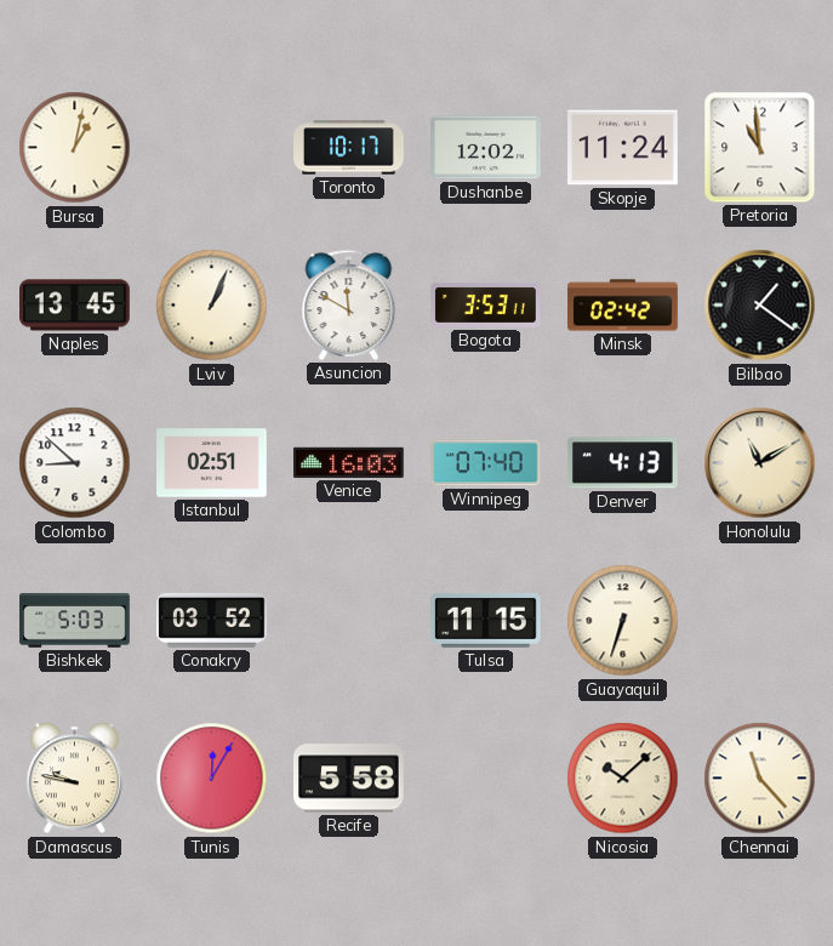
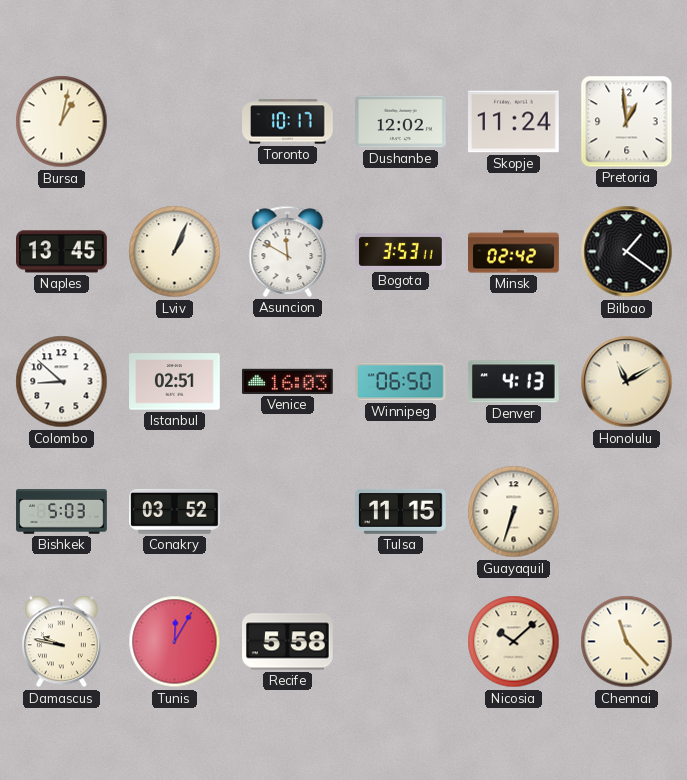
Pretoria: 10:59 -> 12:59 (627, 122)
Winnipeg: 07:40 -> 06:50 (401, 382)
